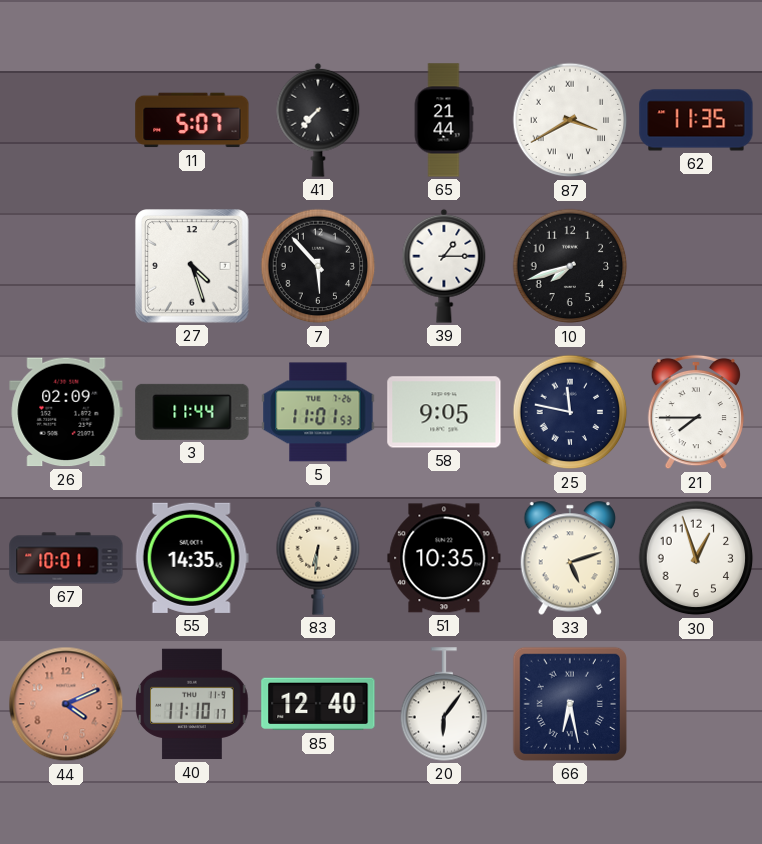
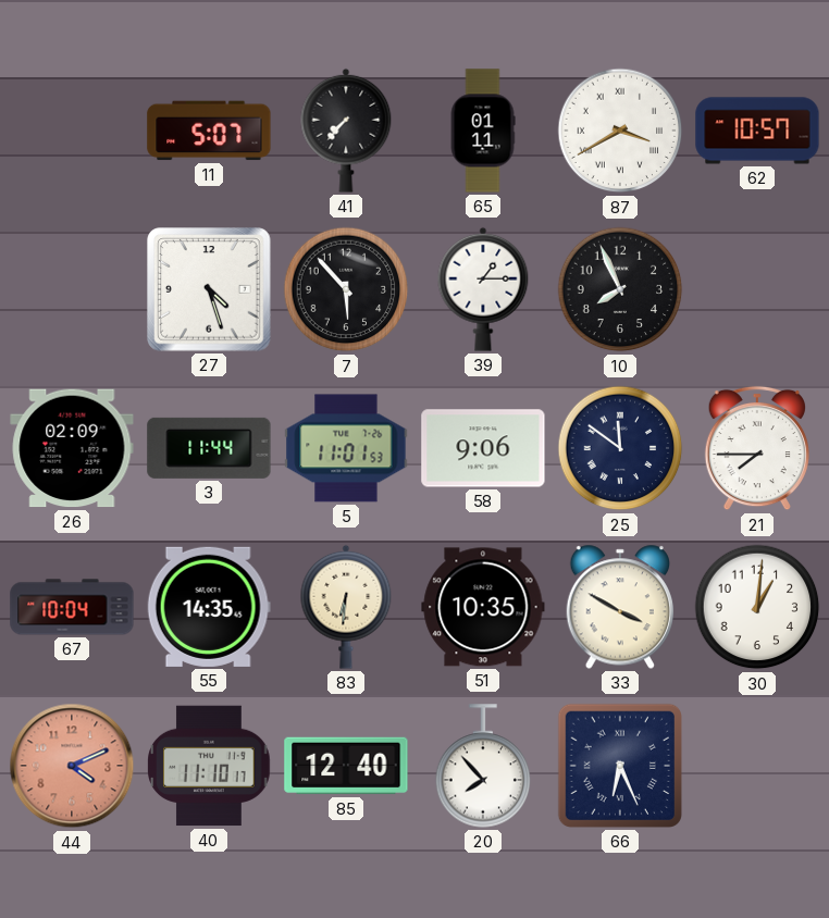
65: 21:44 -> 01:11 (483, 131)
62: 11:35 -> 10:57 (757, 131)
10: 7:42 -> 7:56 (620, 289)
58: 9:05 -> 9:06 (483, 448)
25: 11:47 -> 11:51 (620, 448)
67: 10:01 -> 10:04 (72, 607)
33: 5:12 -> 3:50 (619, 607)
30: 12:57 -> 1:01 (757, 607)
20: 6:06 -> 7:53 (483, 766)
66: 6:28 -> 6:26 (620, 766)
